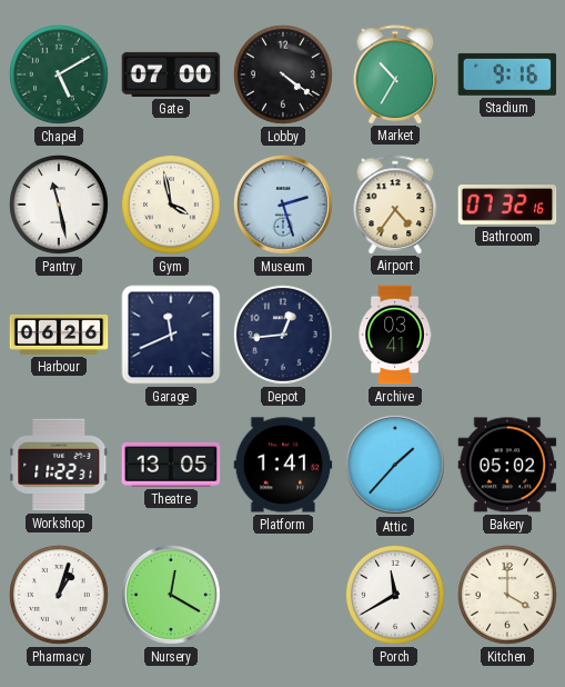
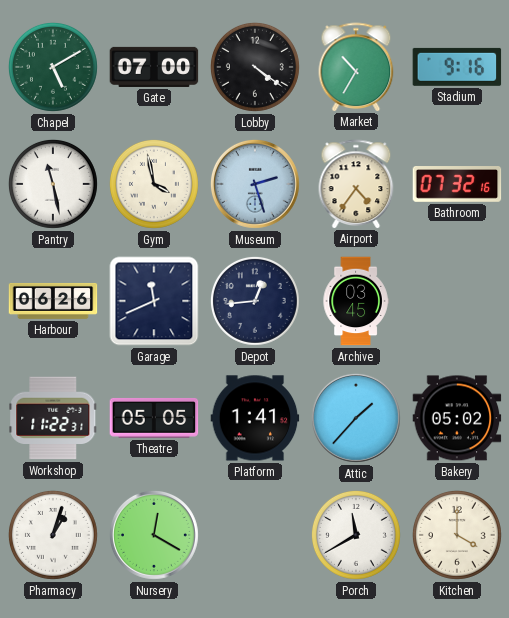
Archive: 03:41 -> 03:45 (356, 301)
Theatre: 13:05 -> 05:05 (154, 418)
